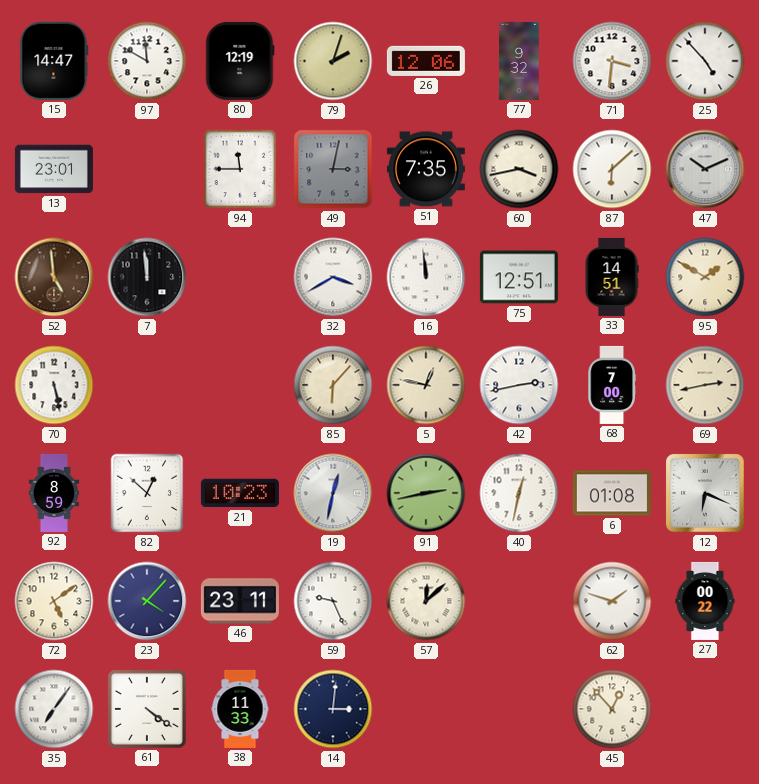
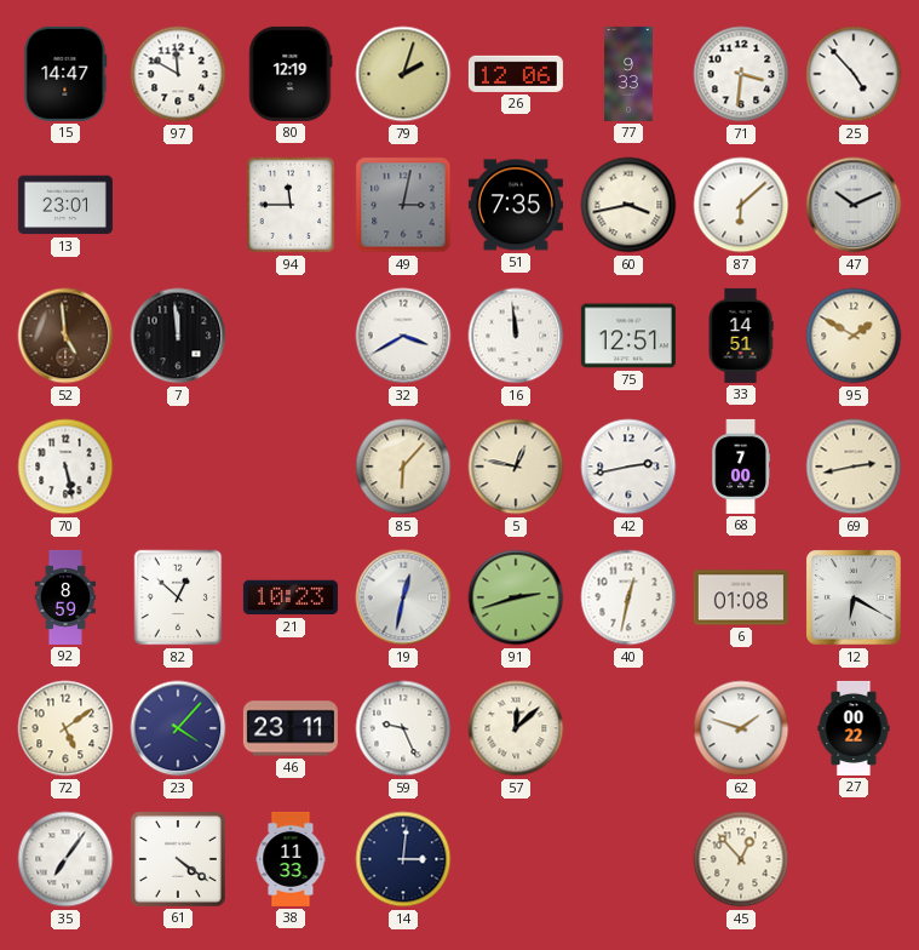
77: 9:32 -> 9:33 (628, 74)
91: 2:43 -> 2:42 (516, 597)
12: 6:19 -> 6:20 (854, 597)
